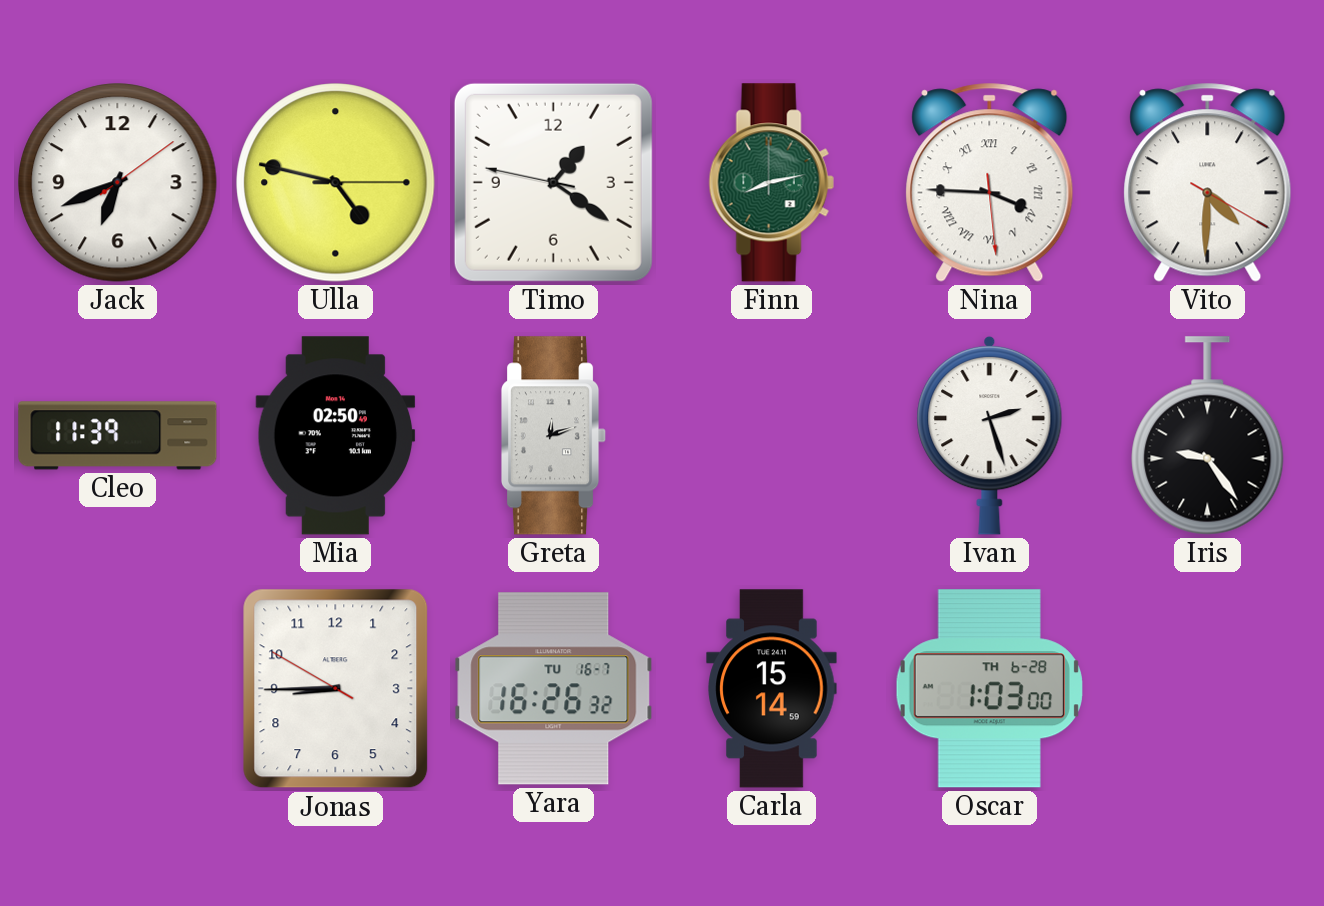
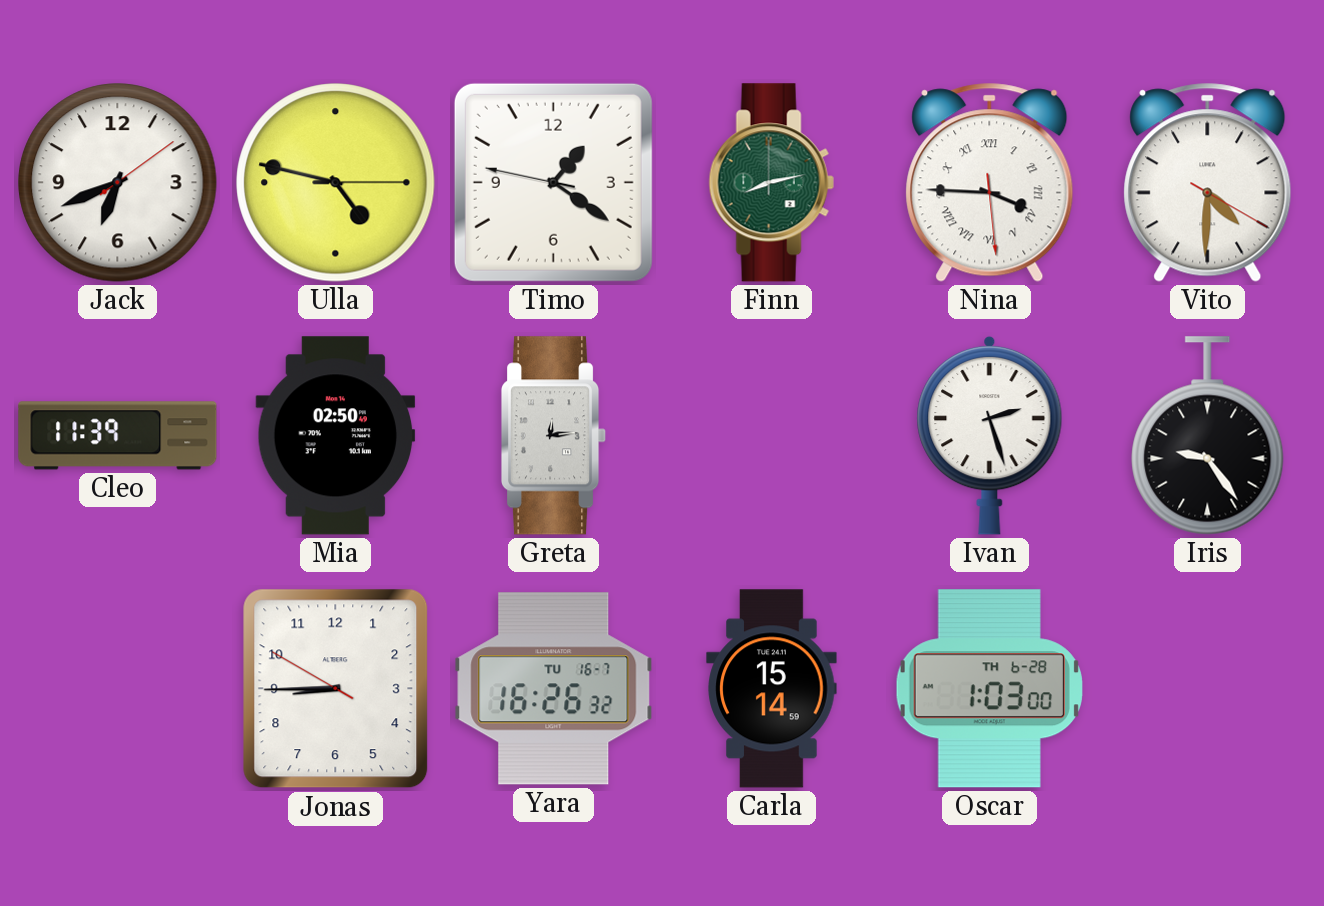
Greta: 12:12 -> 12:14 (554, 436)
